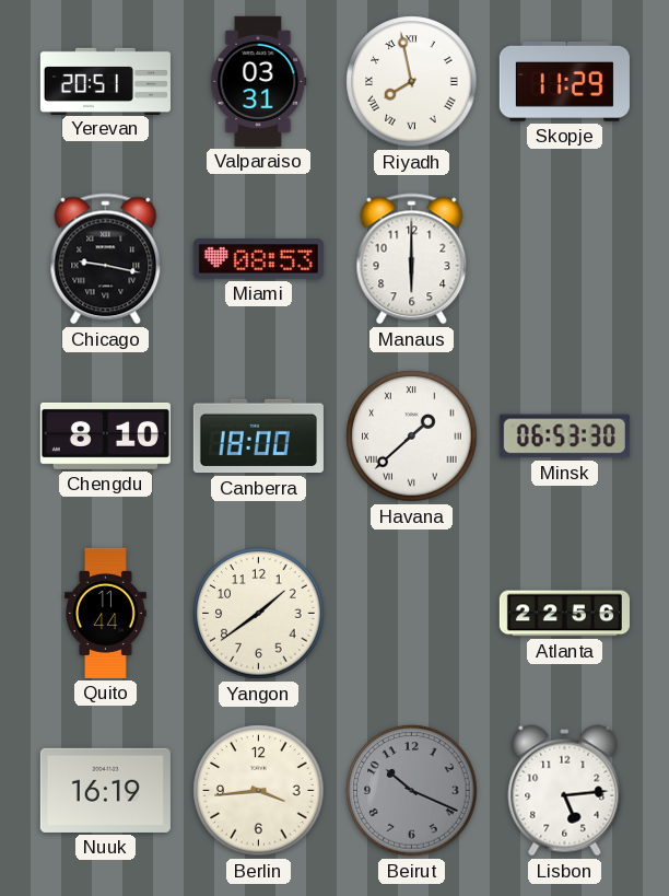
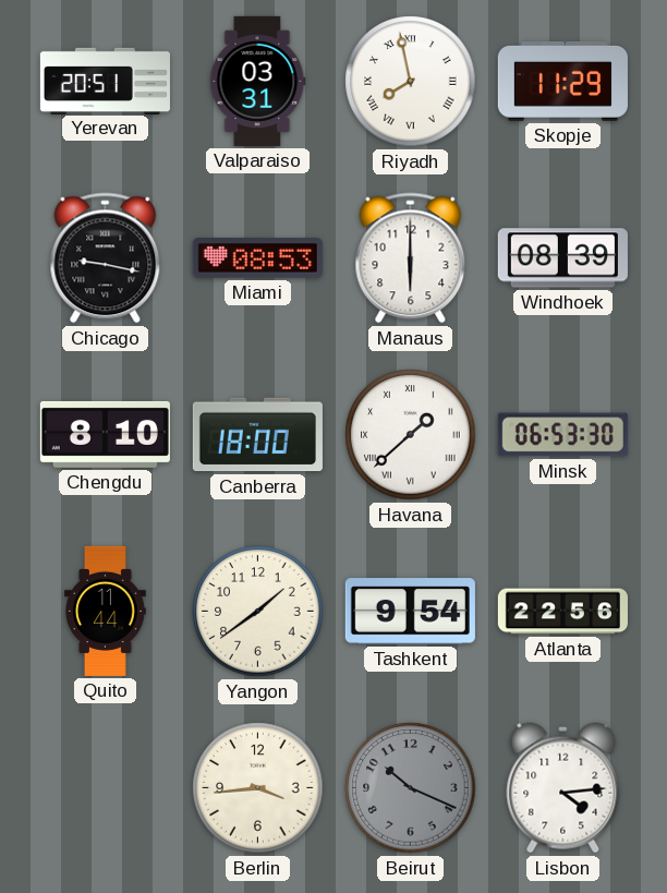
Windhoek: none -> 08:39 (562, 258)
Tashkent: none -> 9:54 (410, 612)
Nuuk: 16:19 -> none (105, 790)
Lisbon: 5:14 -> 4:14 (563, 788)
